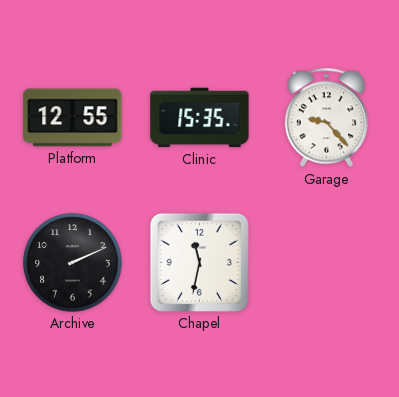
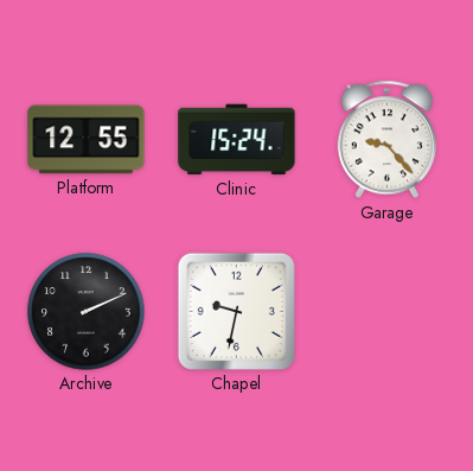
Clinic: 15:35 -> 15:24 (237, 140)
Chapel: 11:32 -> 9:32 (236, 311)
